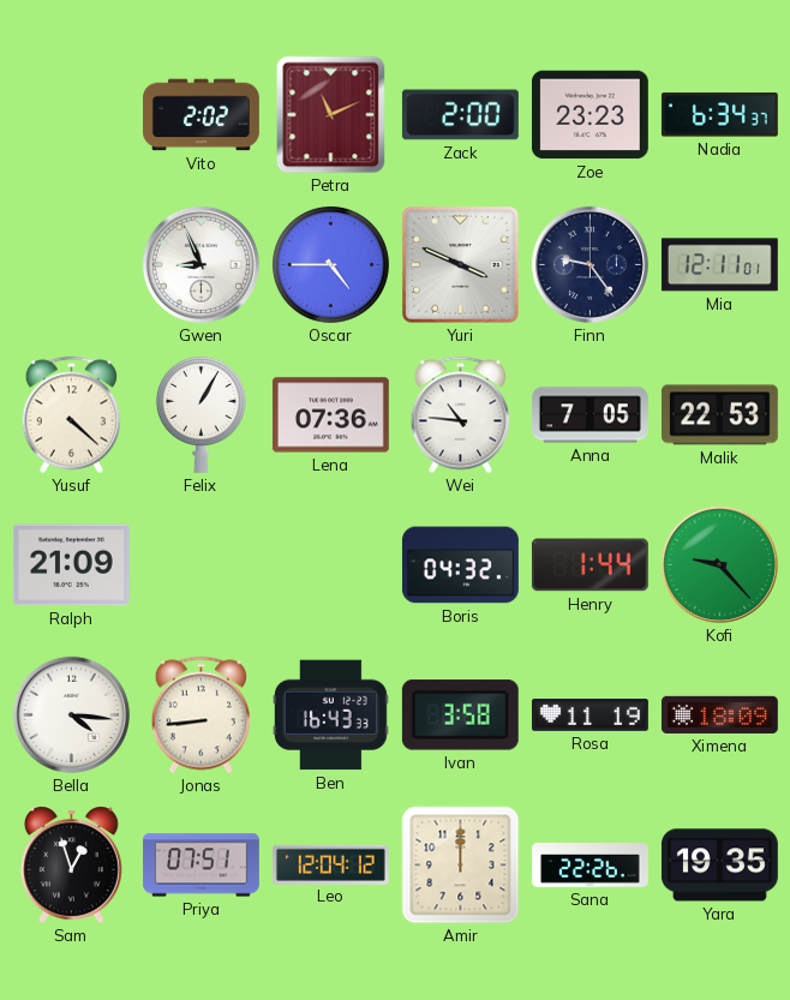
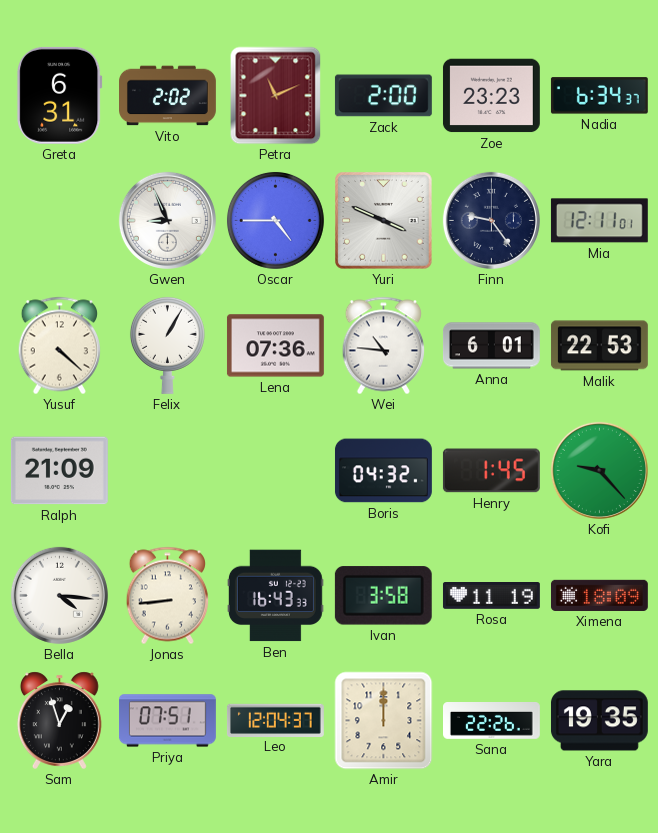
Greta: none -> 6:31 (60, 95)
Anna: 7:05 -> 6:01 (491, 346)
Henry: 1:44 -> 1:45 (491, 471)
Leo: 12:04:12 -> 12:04:37 (275, 720)
